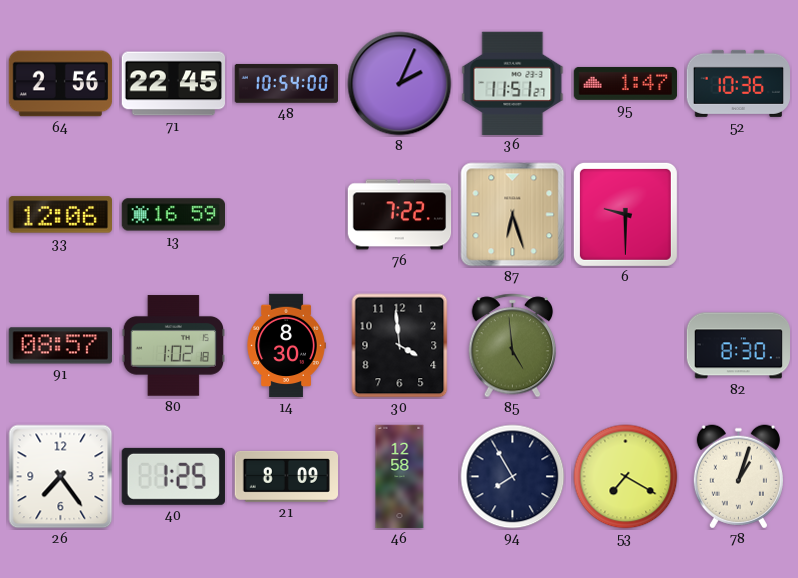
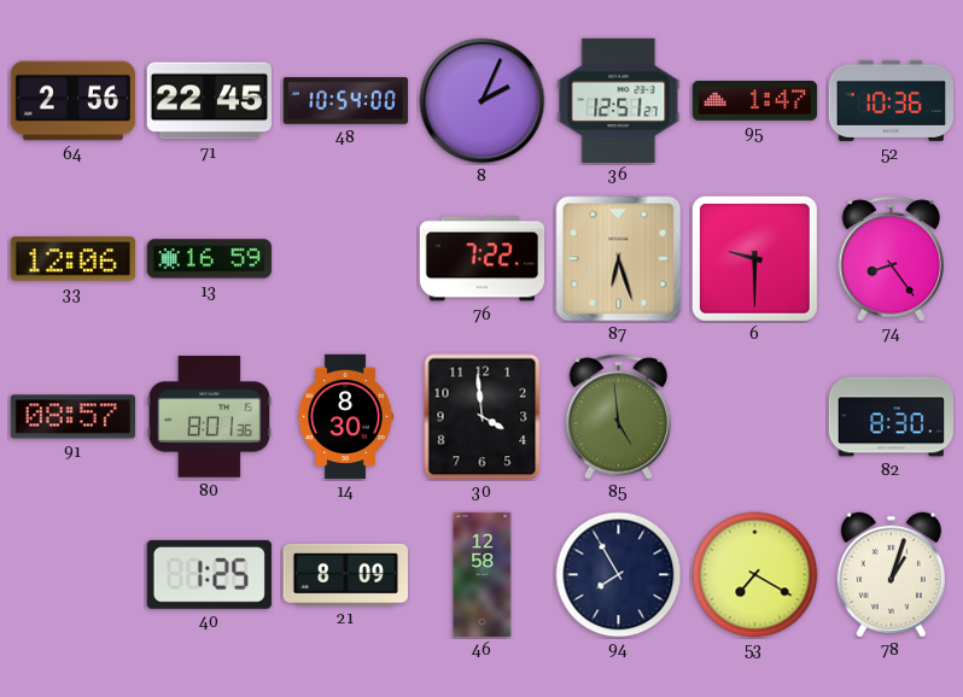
36: 11:51 -> 12:51 (619, 100)
74: none -> 8:24 (892, 259)
80: 1:02 -> 8:01 (209, 417)
26: 7:24 -> none (61, 477)
